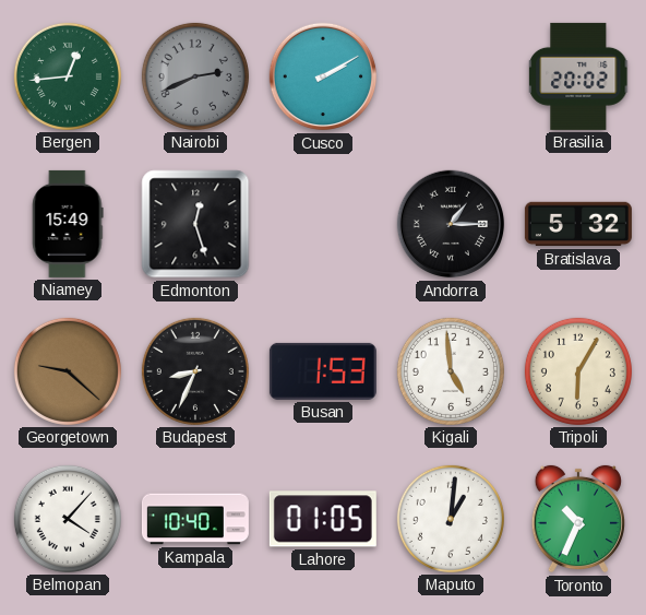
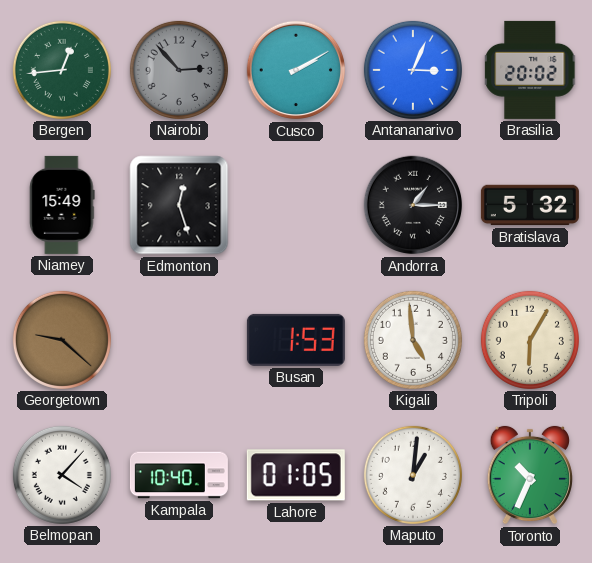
Nairobi: 2:41 -> 2:53 (179, 70)
Antananarivo: none -> 3:04 (413, 70)
Budapest: 8:34 -> none (195, 371)
